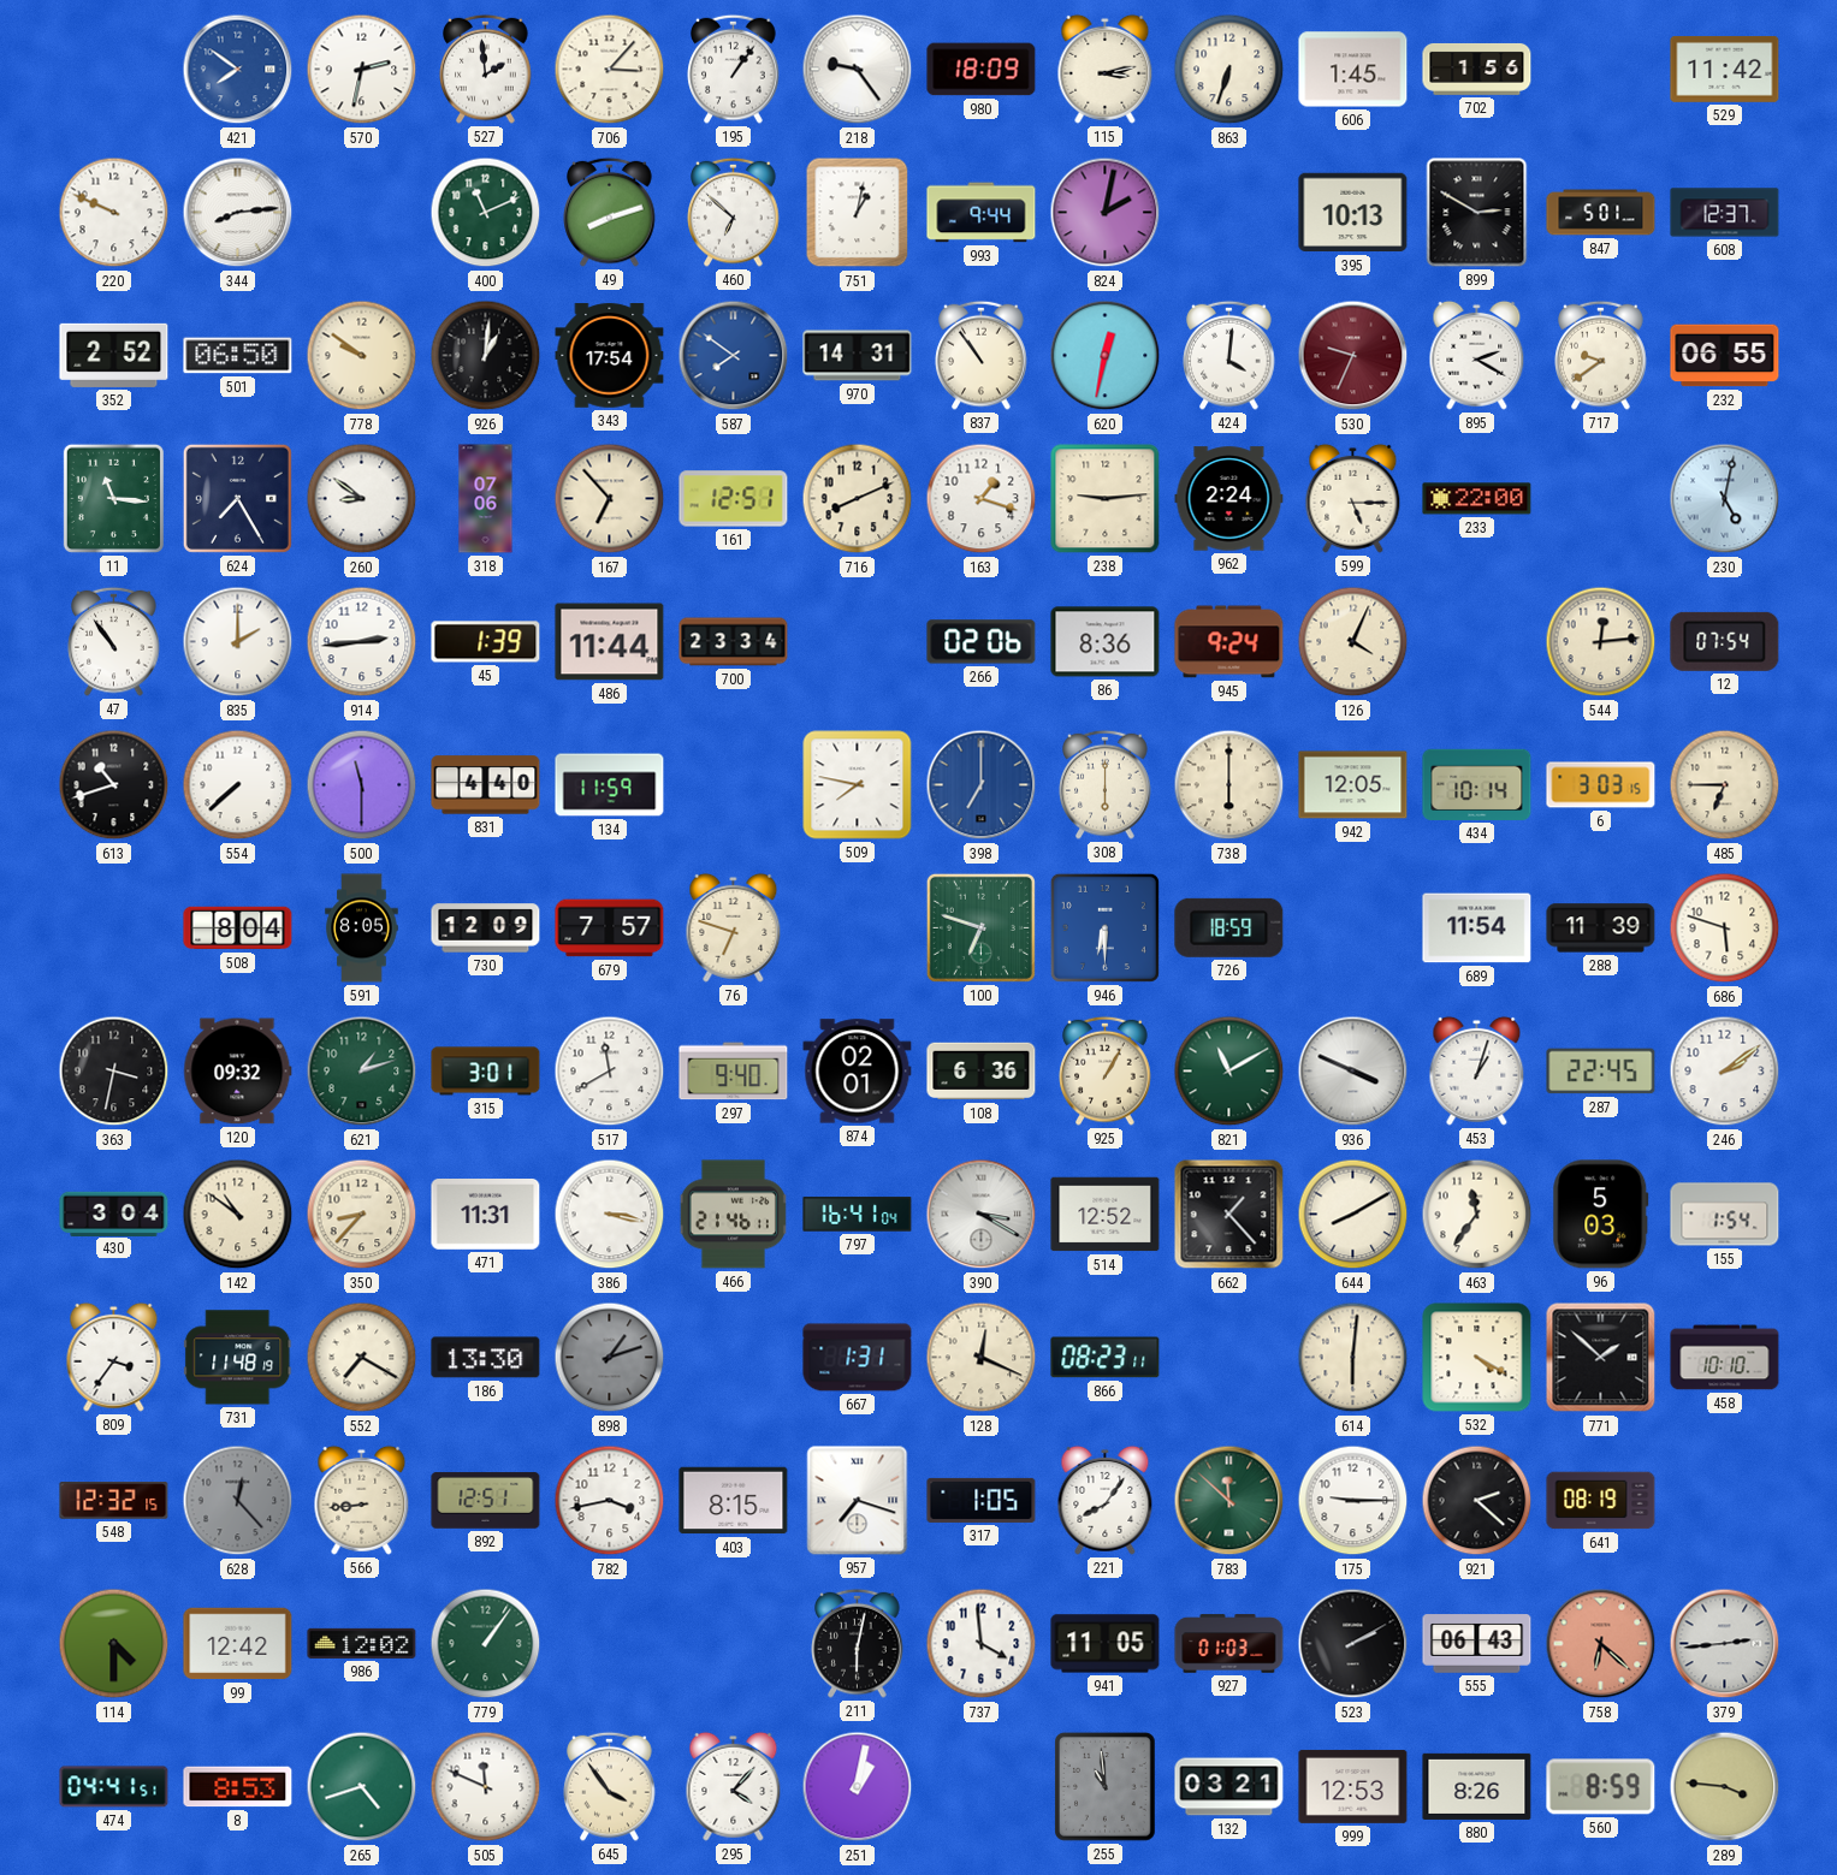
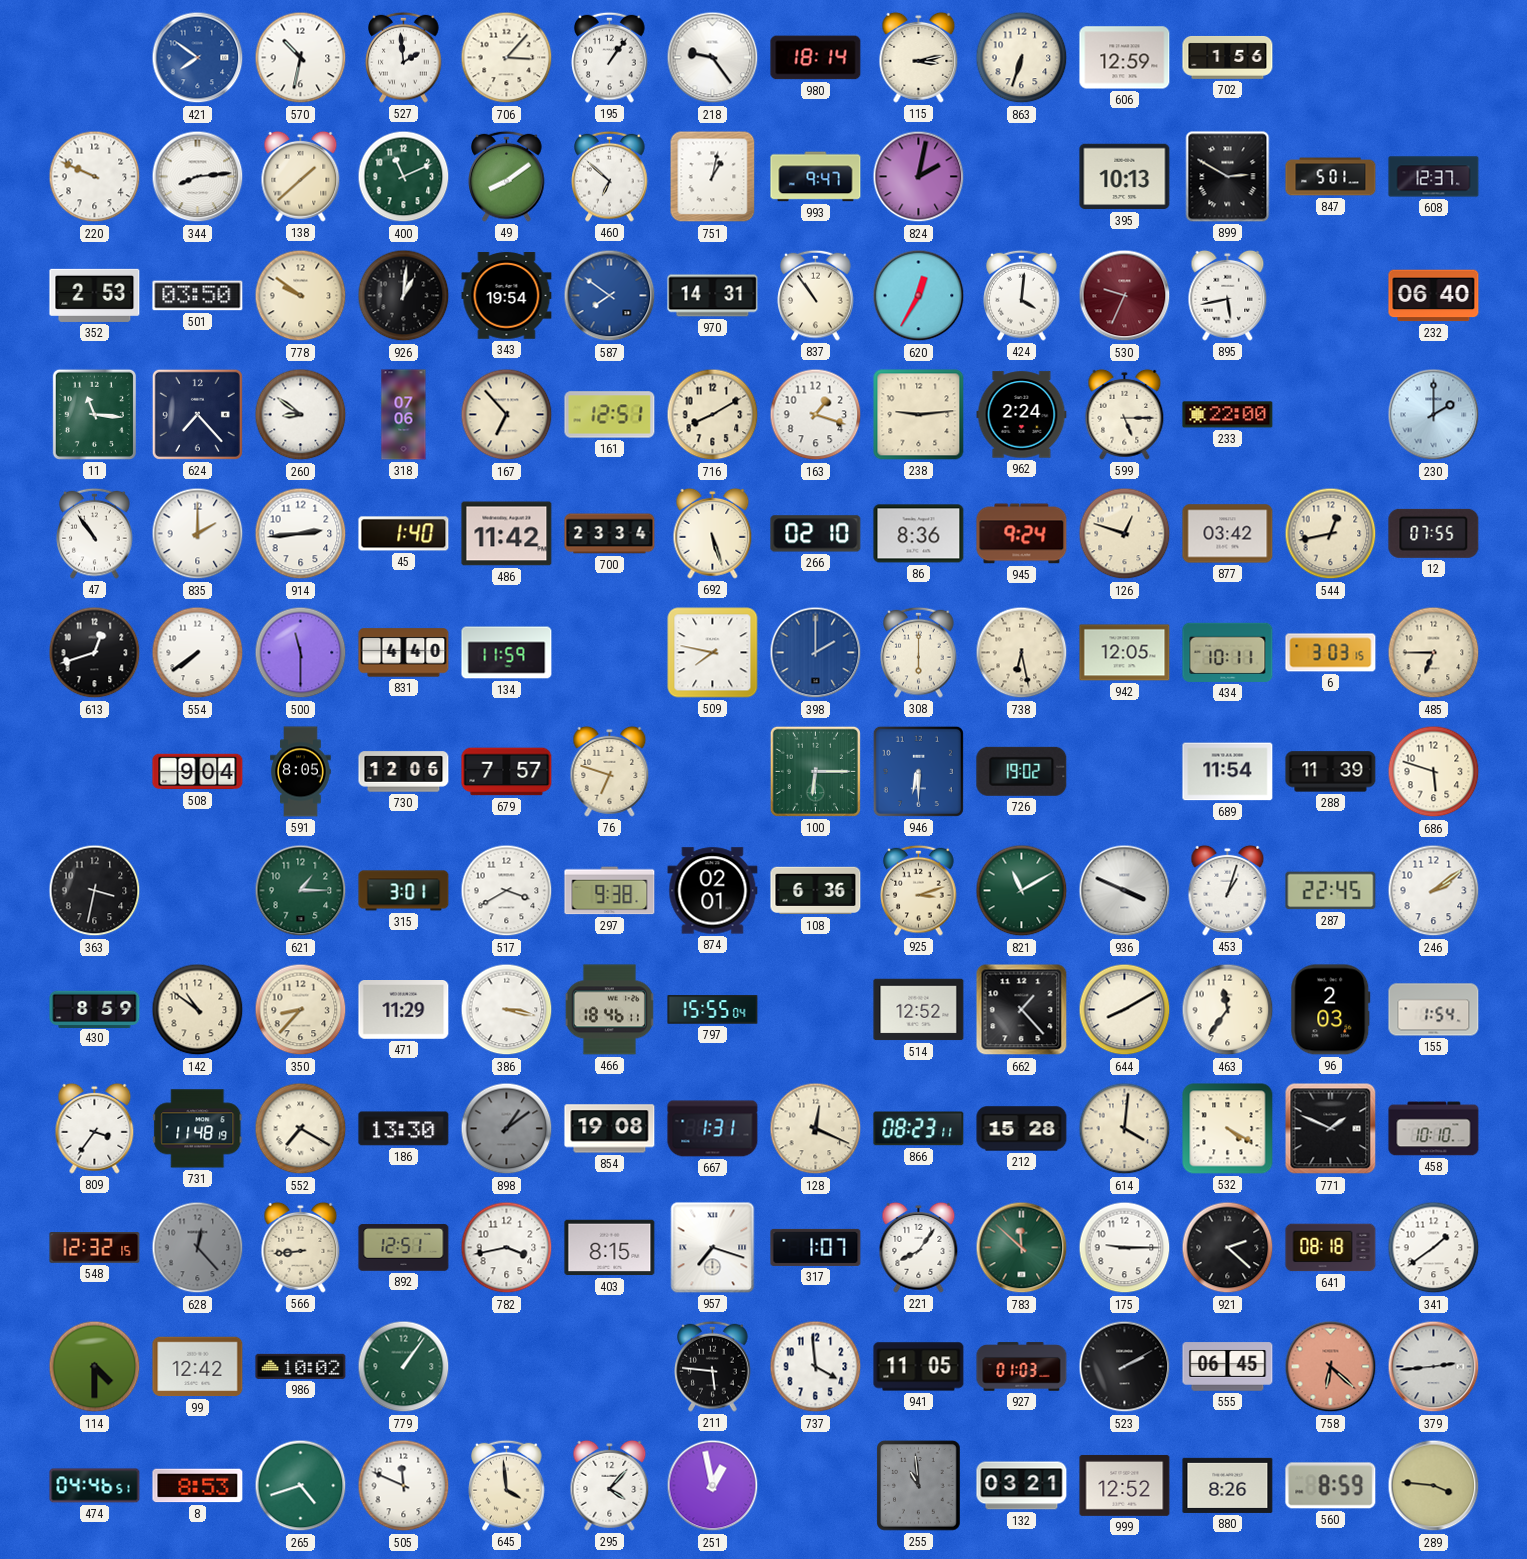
570: 2:32 -> 10:32 (301, 58)
980: 18:09 -> 18:14 (816, 58)
606: 1:45 -> 12:59 (1125, 58)
529: 11:42 -> none (1725, 70)
138: none -> 1:38 (301, 176)
49: 8:12 -> 8:09 (507, 176)
993: 9:44 -> 9:47 (816, 177)
352: 2:52 -> 2:53 (95, 295)
501: 06:50 -> 03:50 (198, 296)
343: 17:54 -> 19:54 (507, 296)
620: 12:32 -> 12:35 (919, 296)
895: 2:20 -> 5:43 (1228, 295)
717: 9:39 -> none (1601, 355)
232: 06:55 -> 06:40 (1434, 296)
624: 7:25 -> 7:23 (197, 414)
716: 8:11 -> 8:10 (713, 415)
230: 5:02 -> 2:00 (1434, 415)
45: 1:39 -> 1:40 (404, 534)
486: 11:44 -> 11:42 (507, 534)
692: none -> 5:27 (713, 533)
266: 02:06 -> 02:10 (816, 534)
126: 4:04 -> 12:48 (1125, 534)
877: none -> 03:42 (1228, 534)
544: 12:14 -> 12:43 (1331, 534)
12: 07:54 -> 07:55 (1434, 533)
613: 10:42 -> 12:42 (95, 653)
554: 7:38 -> 7:39 (198, 653)
398: 7:00 -> 2:00 (816, 653)
738: 6:00 -> 6:28 (1022, 653)
434: 10:14 -> 10:11 (1228, 652)
508: 8:04 -> 9:04 (198, 772)
730: 12:09 -> 12:06 (404, 772)
100: 6:48 -> 6:15 (815, 771)
726: 18:59 -> 19:02 (1022, 771)
120: 09:32 -> none (238, 1072)
621: 1:12 -> 1:15 (301, 891)
517: 11:40 -> 3:40 (507, 891)
297: 9:40 -> 9:38 (610, 891)
925: 1:05 -> 3:12 (919, 890)
430: 3:04 -> 8:59 (95, 1009)
471: 11:31 -> 11:29 (404, 1010)
466: 21:46 -> 18:46 (609, 1010)
797: 16:41 -> 15:55 (713, 1010)
390: 3:20 -> none (982, 1215)
96: 5:03 -> 2:03 (1331, 1010)
898: 1:12 -> 1:09 (507, 1129)
854: none -> 19:08 (610, 1129)
212: none -> 15:28 (1022, 1129)
614: 6:01 -> 4:01 (1125, 1129)
771: 1:52 -> 1:49 (1331, 1129)
317: 1:05 -> 1:07 (816, 1247)
641: 08:19 -> 08:18 (1331, 1248)
341: none -> 1:39 (1434, 1248)
986: 12:02 -> 10:02 (301, 1366)
211: 6:02 -> 5:46 (713, 1366)
555: 06:43 -> 06:45 (1228, 1367)
474: 04:41 -> 04:46 (95, 1486)
645: 3:54 -> 3:59 (507, 1485)
251: 1:02 -> 12:58 (713, 1486)
999: 12:53 -> 12:52 (1125, 1485)
